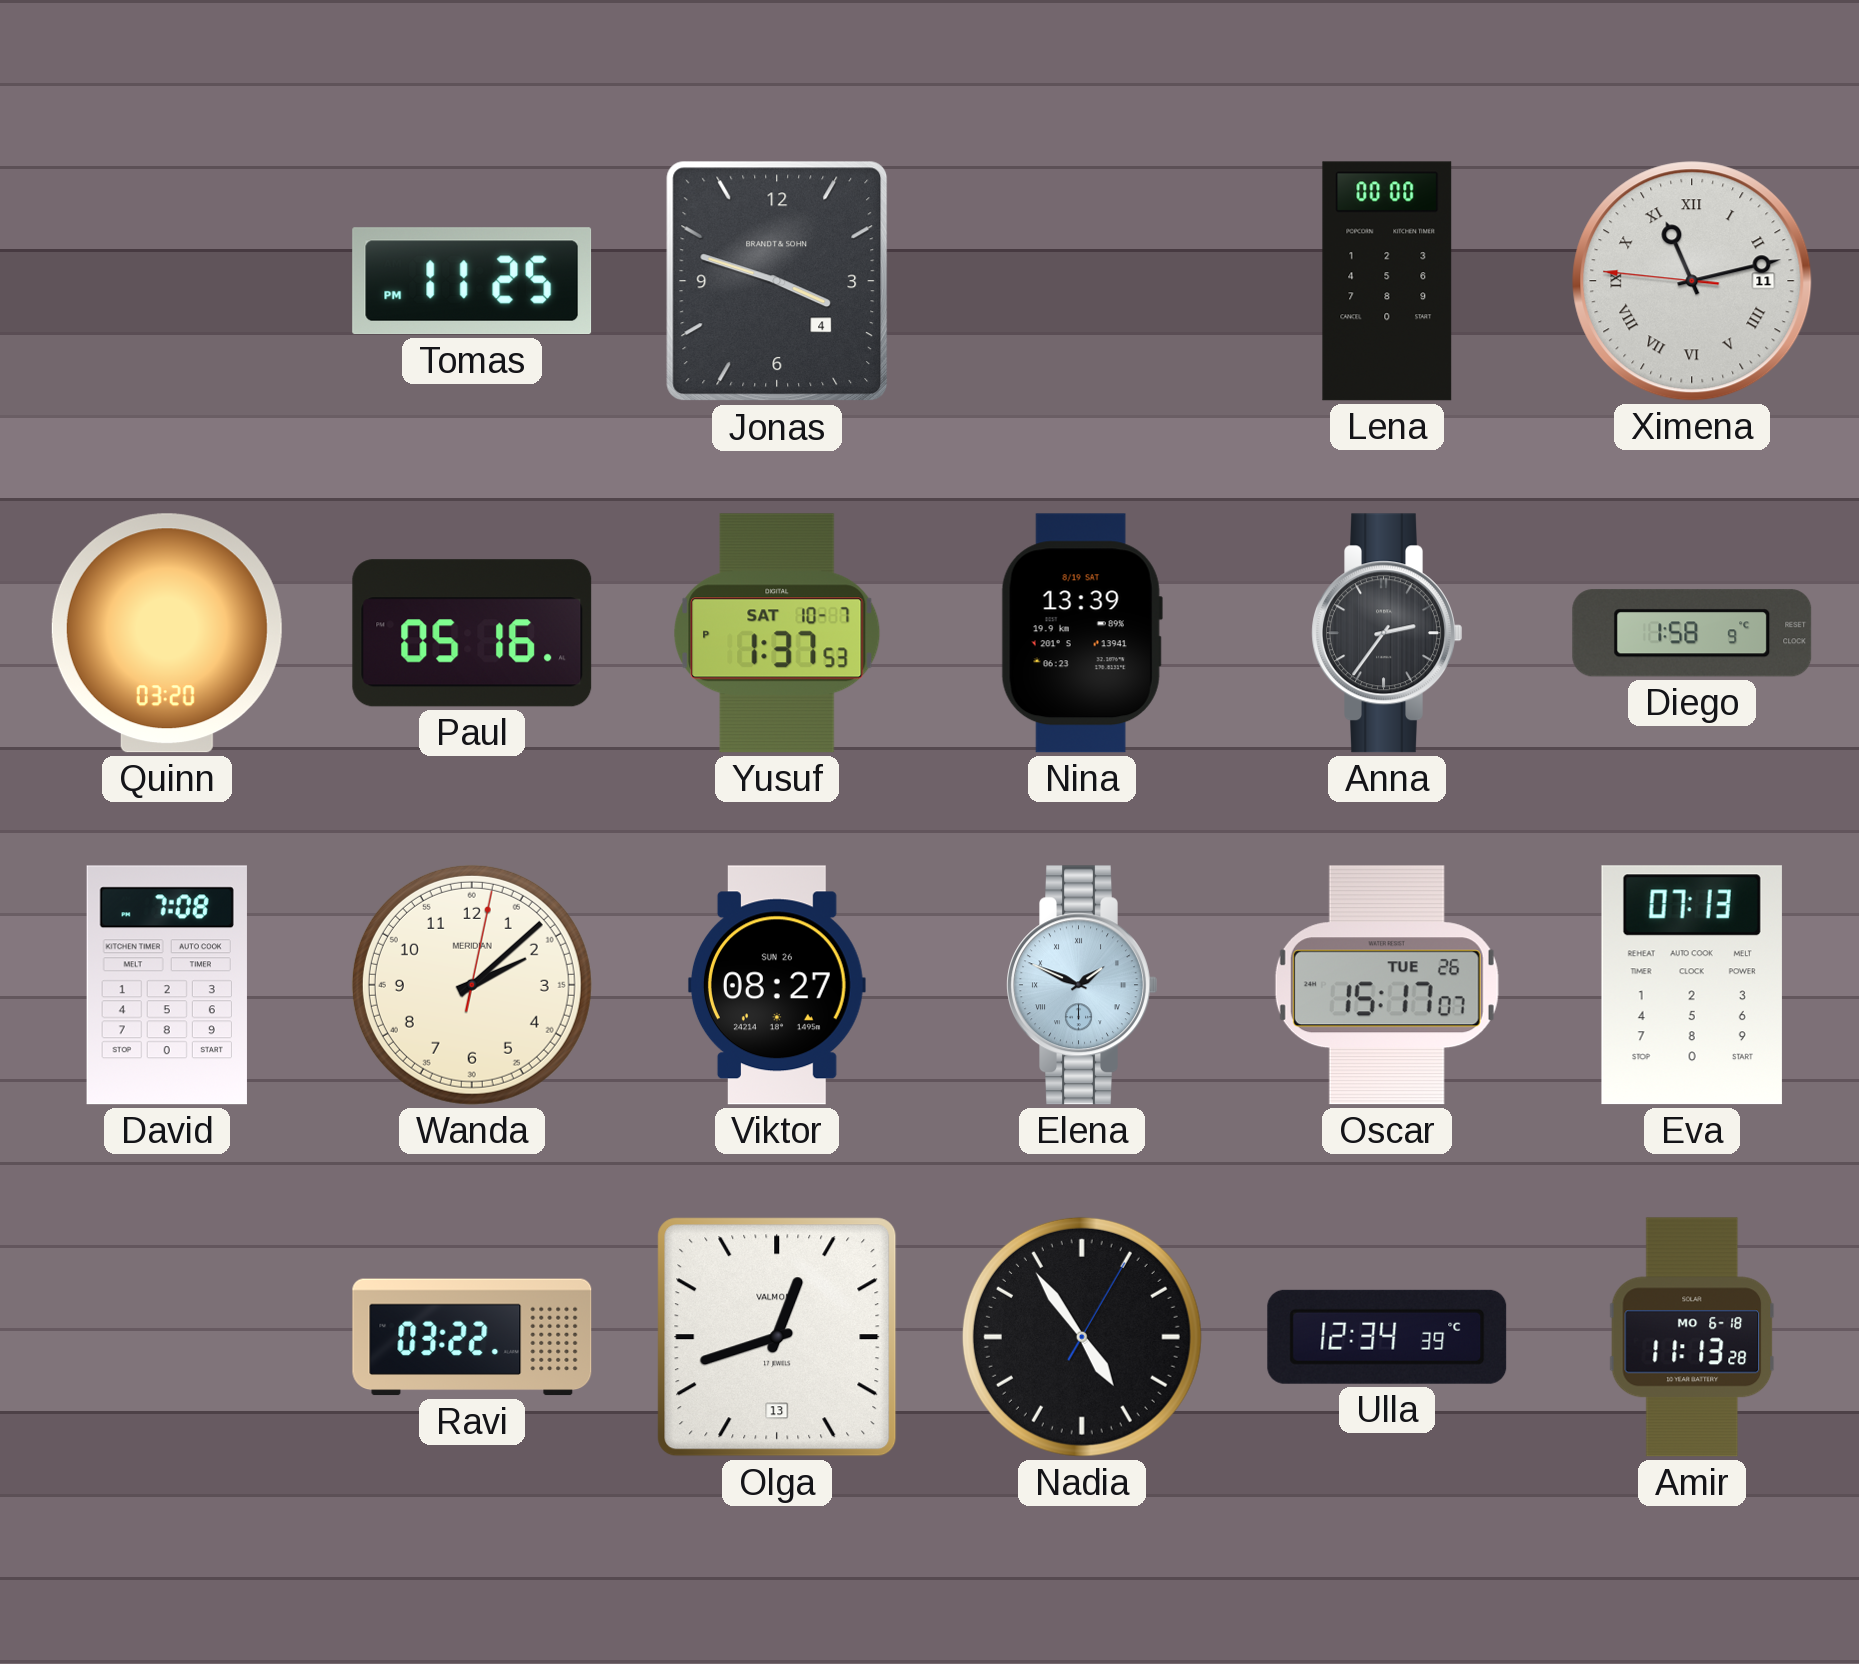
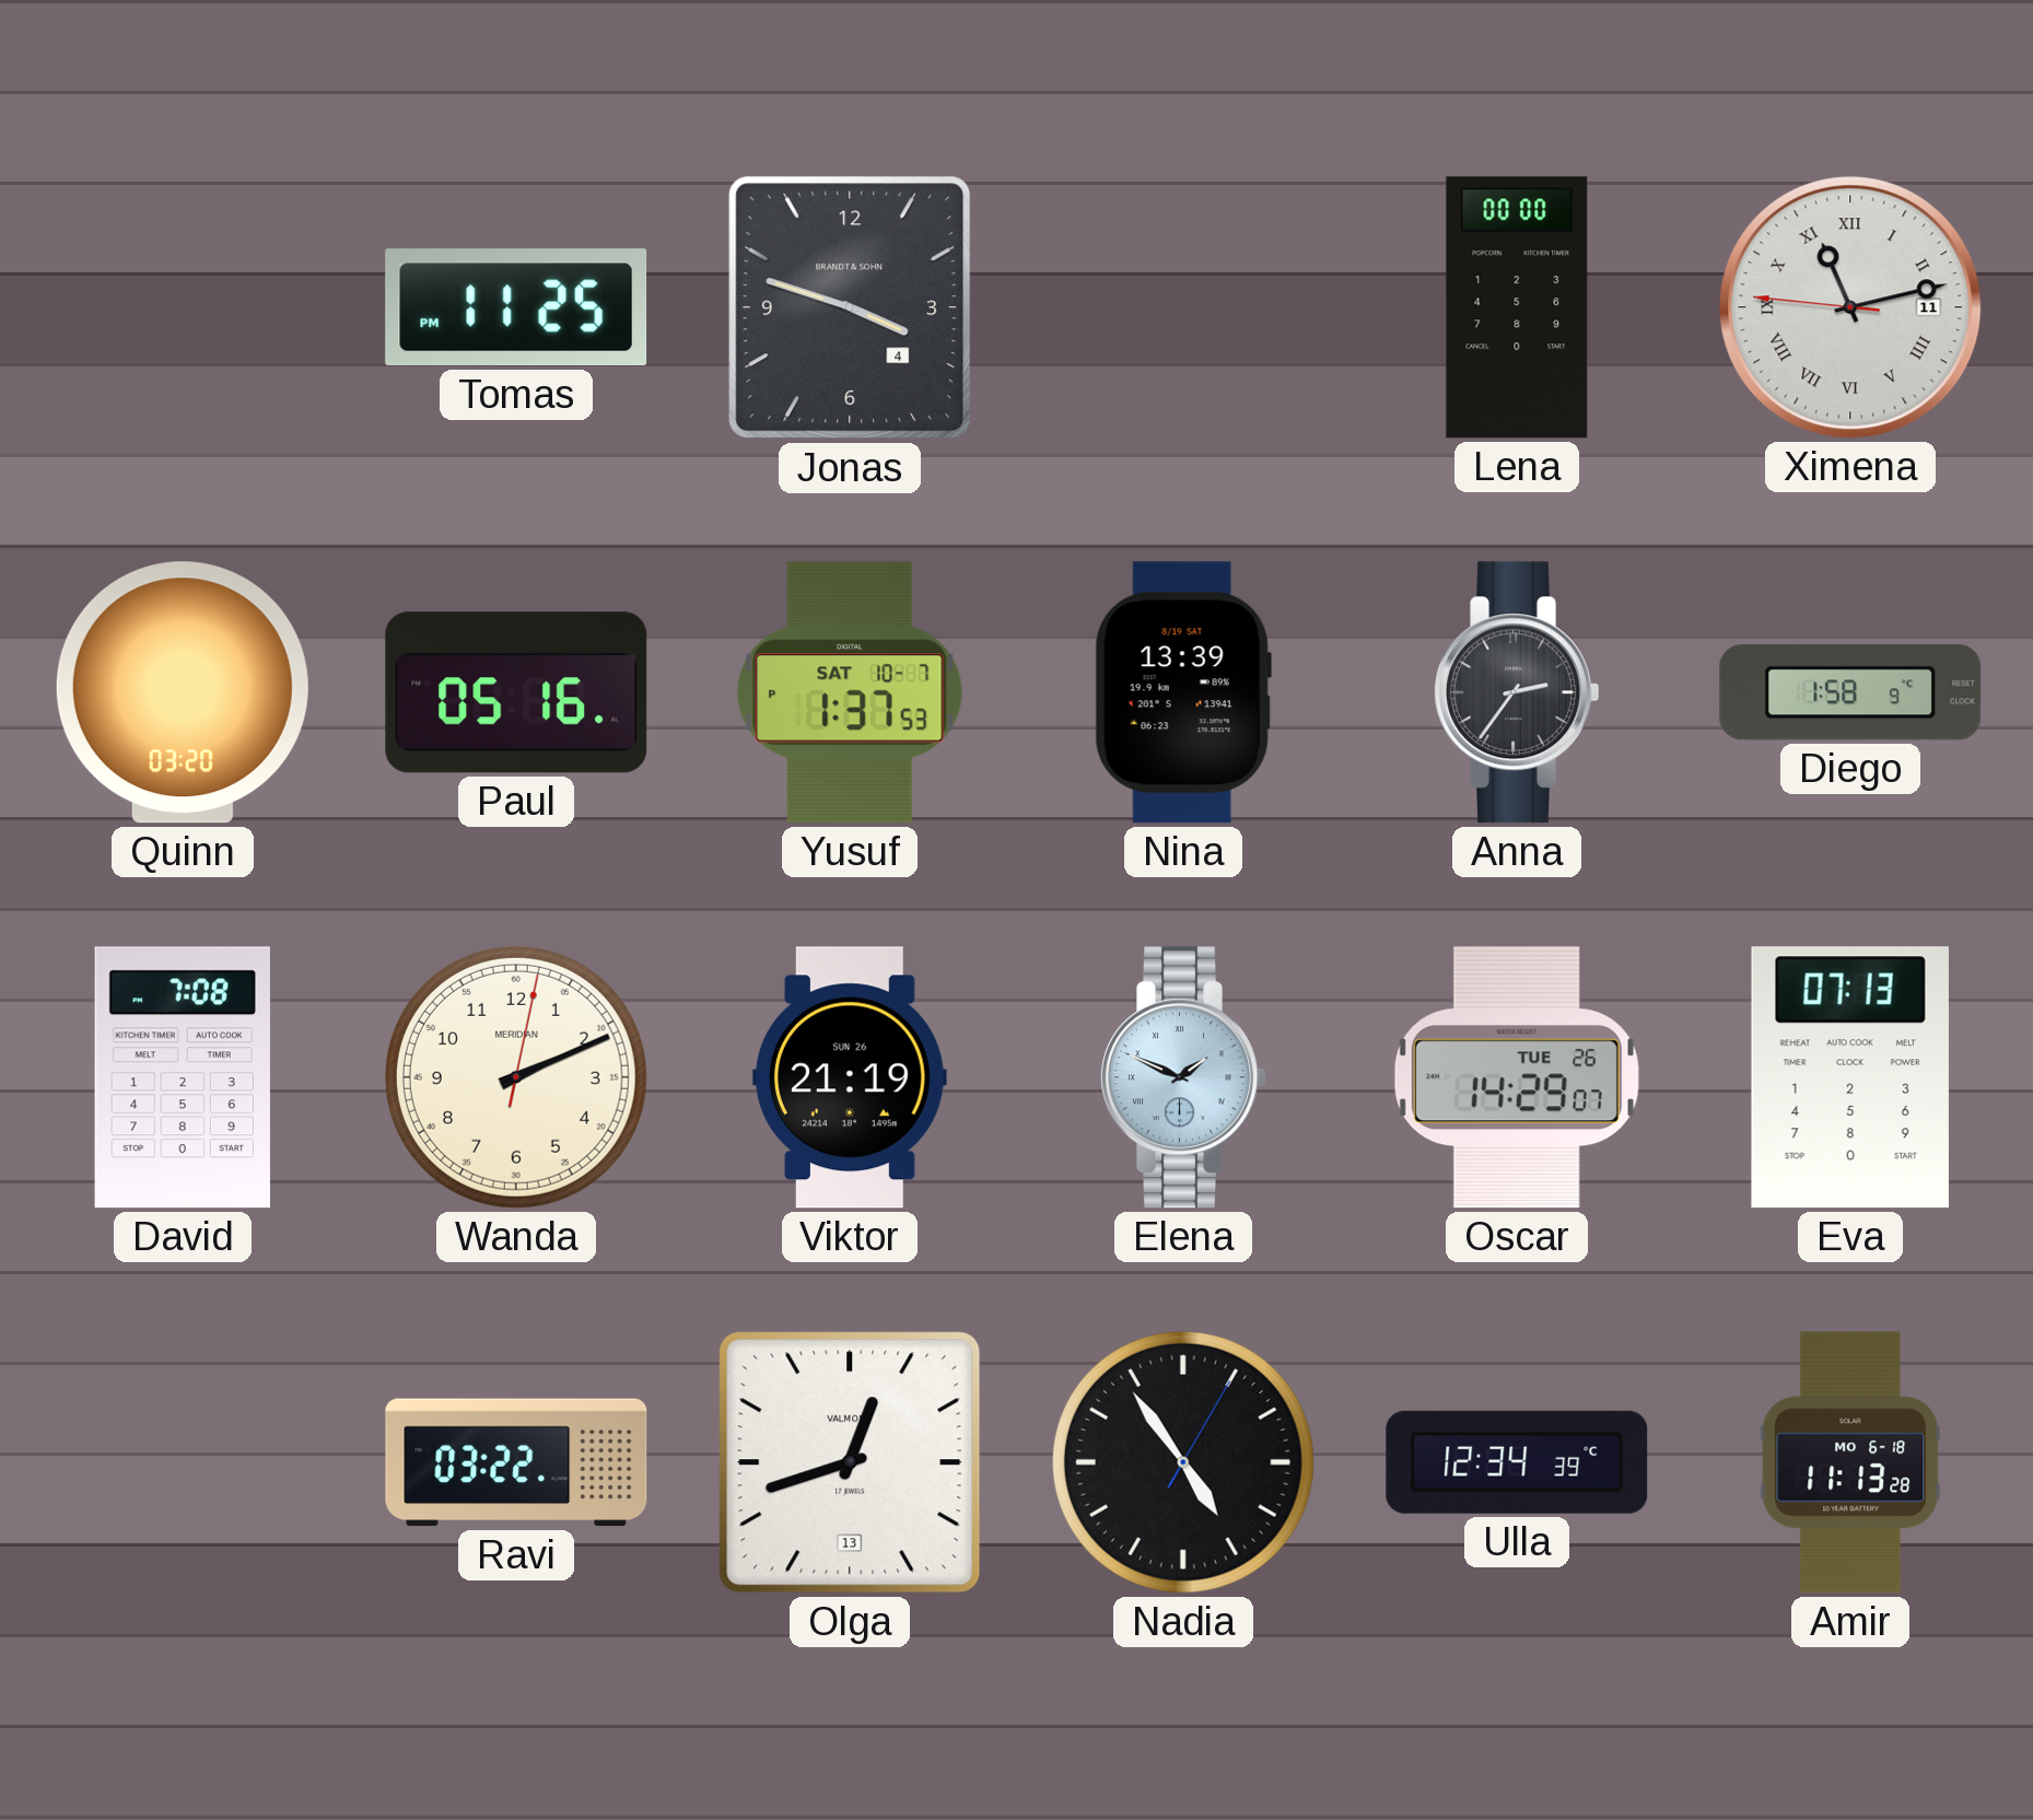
Wanda: 2:08 -> 2:11 (516, 1077)
Viktor: 08:27 -> 21:19 (850, 1077)
Oscar: 15:17 -> 14:29 (1517, 1077)
